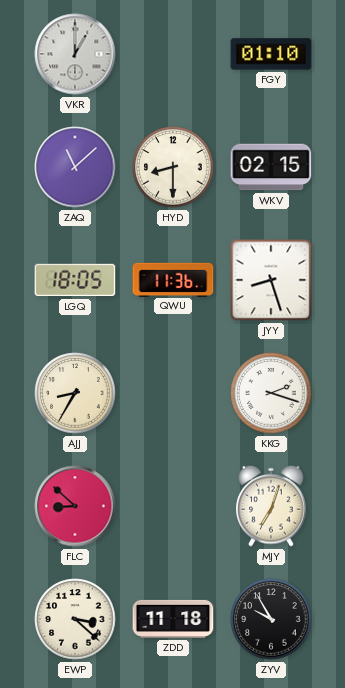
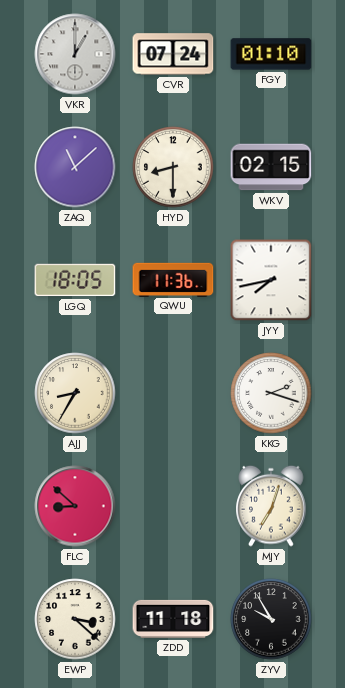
CVR: none -> 07:24 (173, 54)
JYY: 8:27 -> 7:43 (271, 280)
